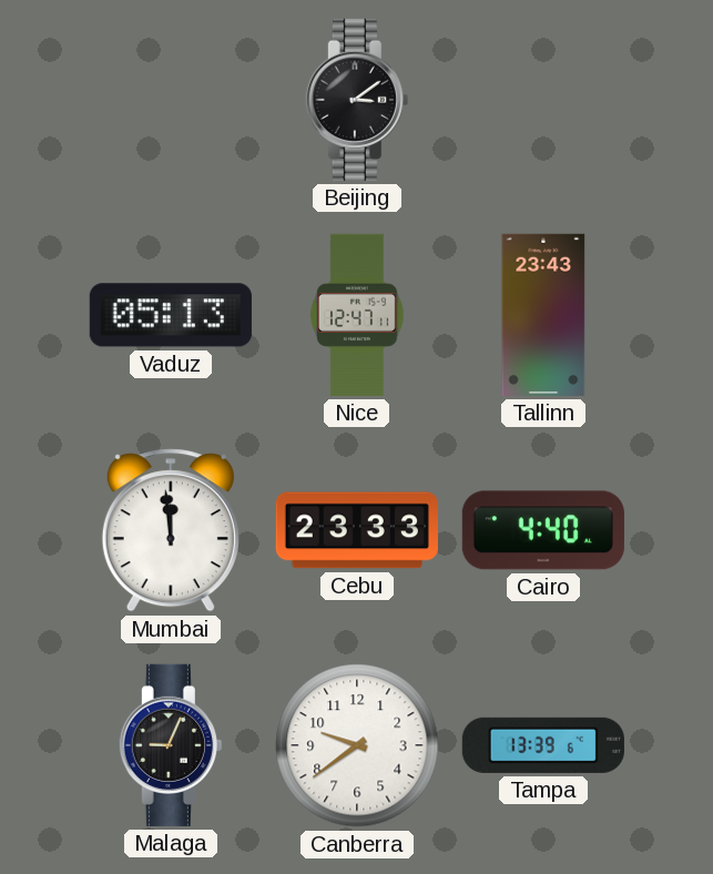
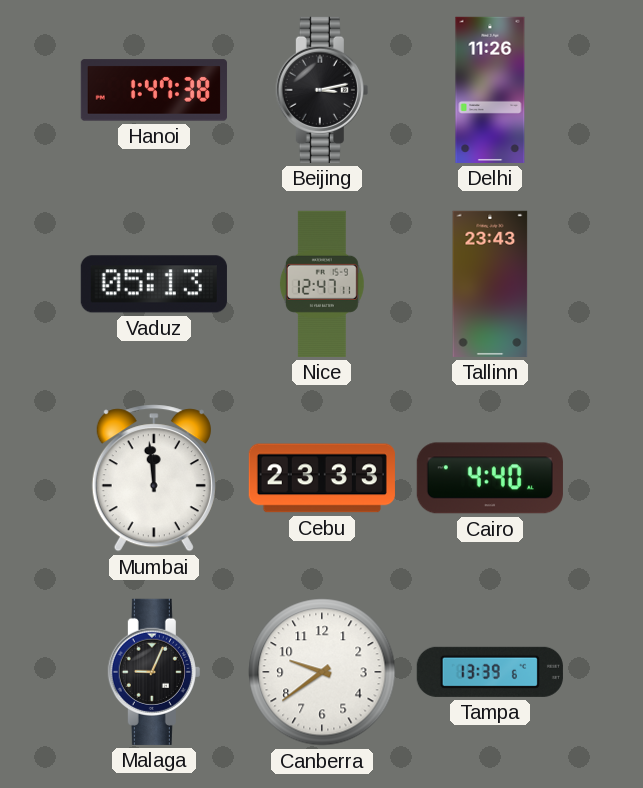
Hanoi: none -> 1:47 (154, 90)
Beijing: 3:09 -> 3:13 (322, 90)
Delhi: none -> 11:26 (490, 90)
